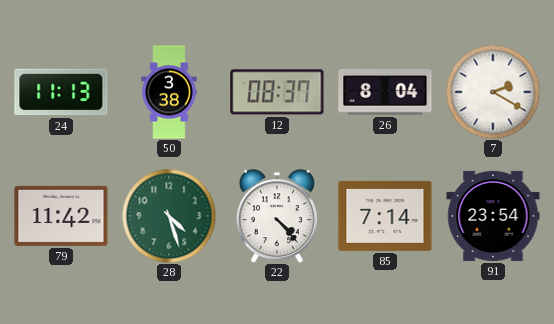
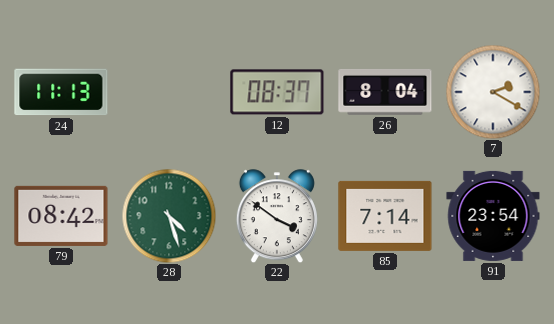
50: 3:38 -> none (169, 92)
79: 11:42 -> 08:42 (61, 216)
22: 4:23 -> 3:51 (277, 216)
